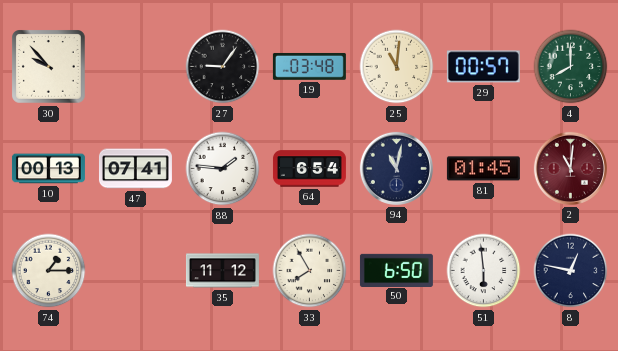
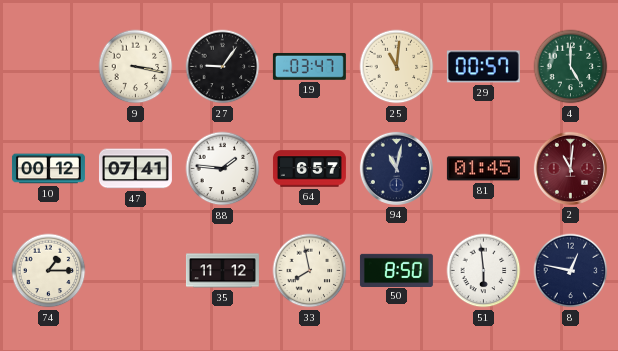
30: 9:53 -> none (49, 67)
9: none -> 3:17 (136, 67)
19: 03:48 -> 03:47 (309, 66)
4: 8:00 -> 5:00 (571, 67)
10: 00:13 -> 00:12 (48, 169)
64: 6:54 -> 6:57 (309, 169)
33: 7:55 -> 7:58 (310, 271)
50: 6:50 -> 8:50 (396, 270)
